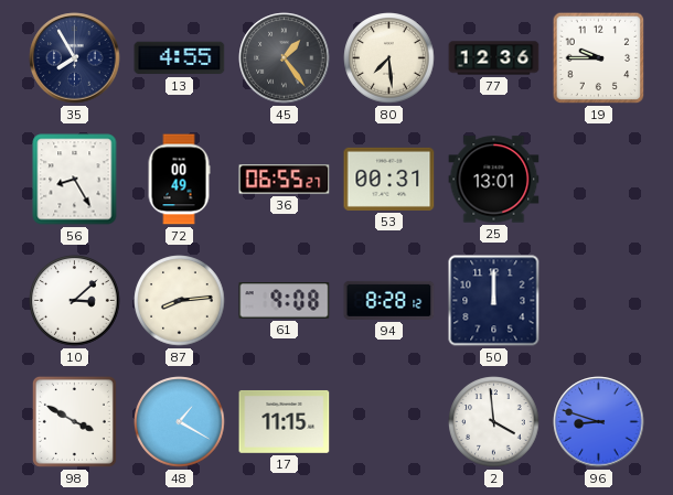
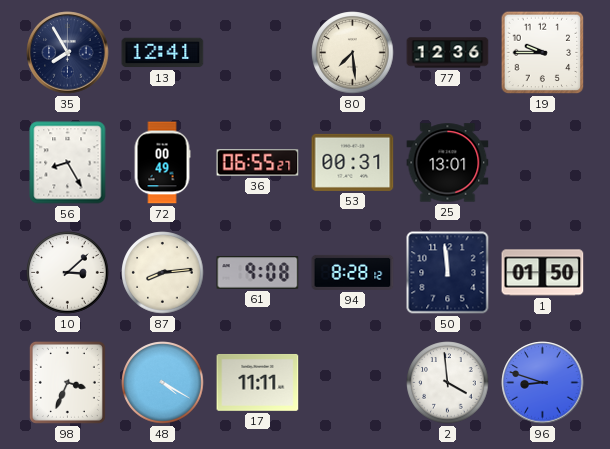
13: 4:55 -> 12:41 (163, 53)
45: 1:24 -> none (285, 58)
50: 12:00 -> 11:59 (448, 273)
1: none -> 01:50 (543, 273)
98: 3:50 -> 3:34 (67, 382)
48: 1:20 -> 4:20 (163, 383)
17: 11:15 -> 11:11 (258, 382)
